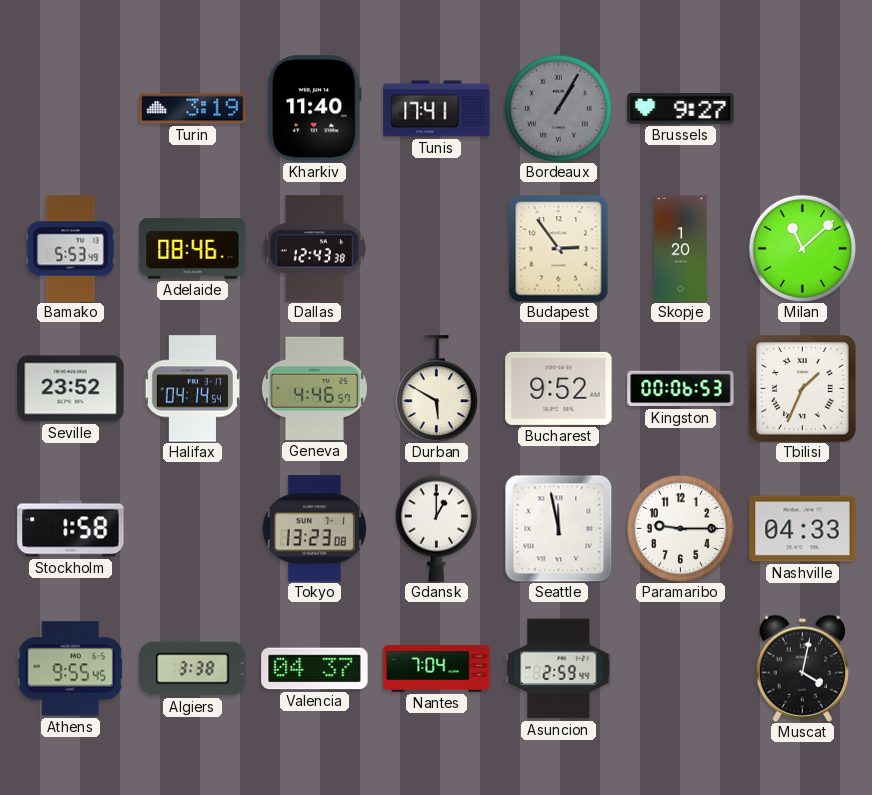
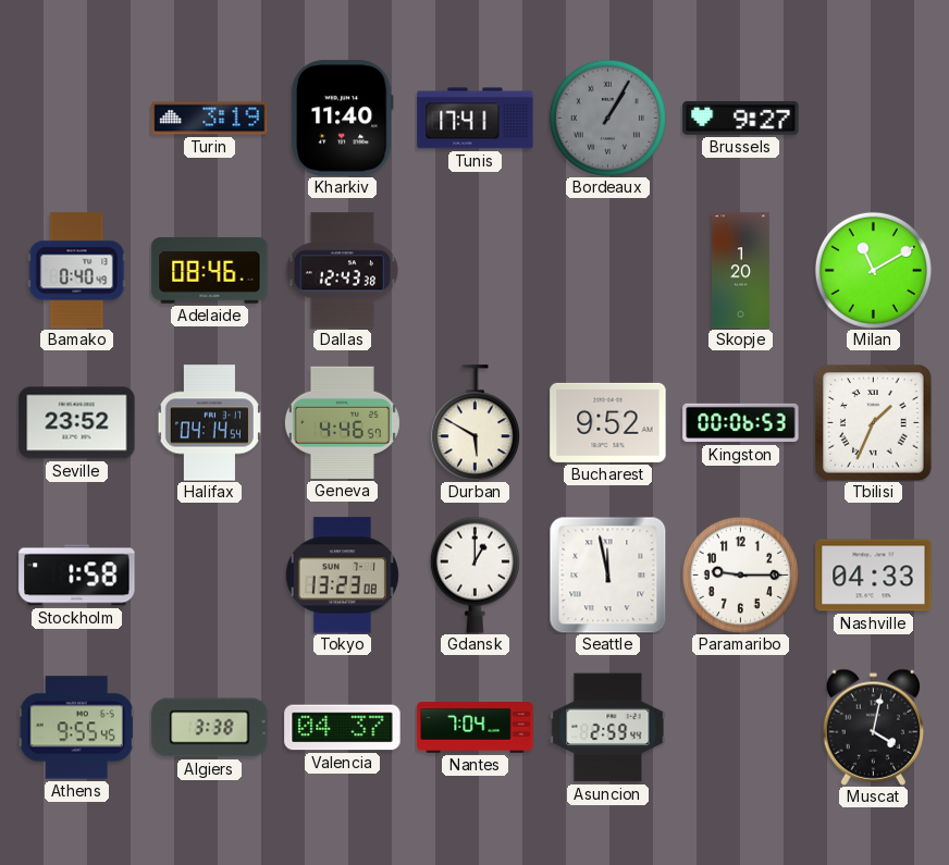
Bamako: 5:53 -> 0:40 (77, 271)
Budapest: 2:54 -> none (559, 248)
Milan: 11:08 -> 11:10 (873, 270)
